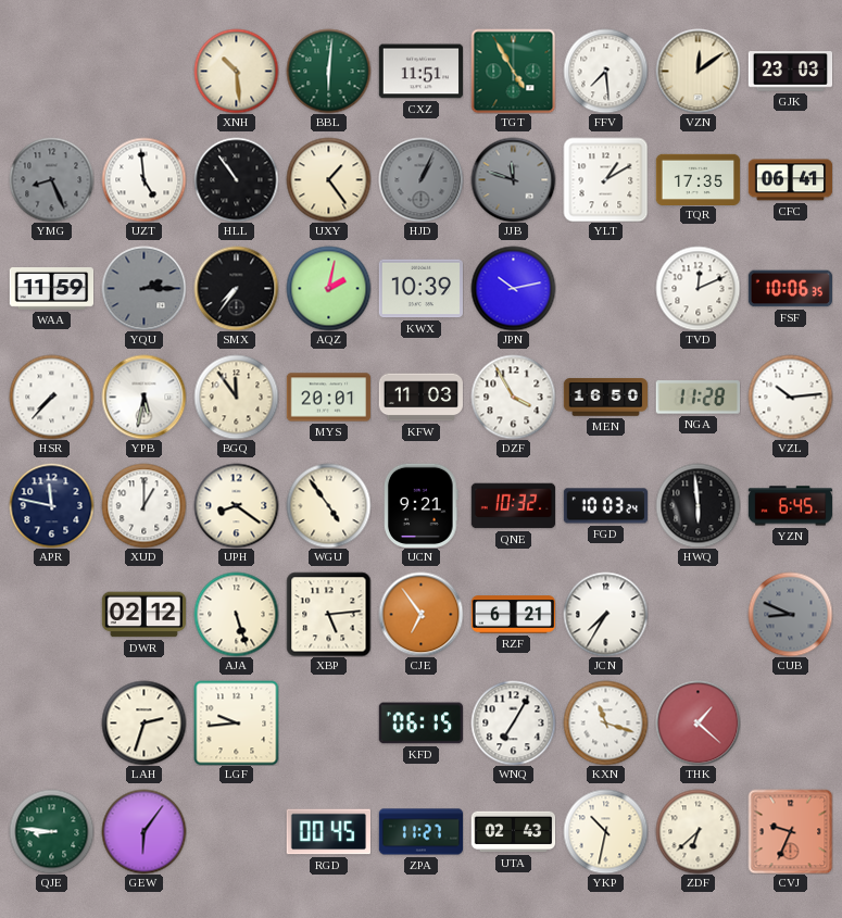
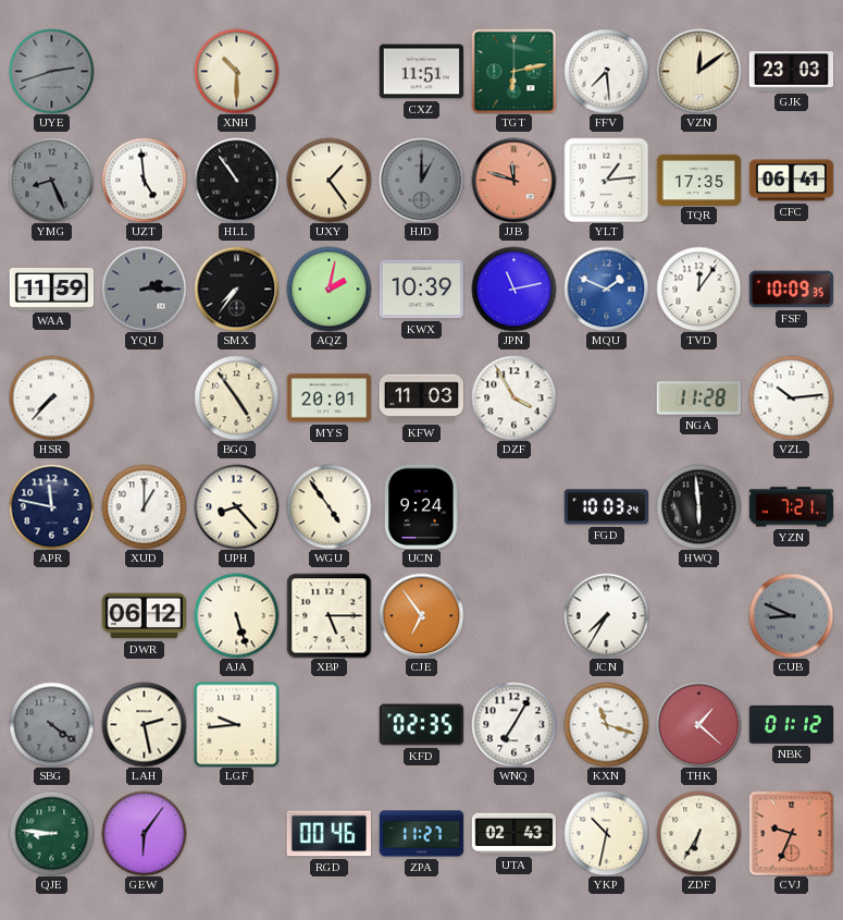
UYE: none -> 2:42 (51, 71)
XNH: 10:29 -> 10:30 (236, 71)
BBL: 6:01 -> none (328, 71)
TGT: 4:55 -> 6:13 (513, 71)
HJD: 1:04 -> 1:00 (421, 180)
JJB dial: grey -> salmon (513, 180)
YLT: 1:10 -> 1:14 (606, 180)
JPN: 10:13 -> 11:13 (513, 289)
MQU: none -> 1:49 (606, 289)
TVD: 12:11 -> 12:06 (698, 289)
FSF: 10:06 -> 10:09 (791, 290)
YPB: 5:32 -> none (143, 397)
BGQ: 11:54 -> 4:54 (236, 397)
MEN: 16:50 -> none (605, 398)
UPH: 8:21 -> 8:23 (236, 506)
UCN: 9:21 -> 9:24 (422, 506)
QNE: 10:32 -> none (513, 506)
YZN: 6:45 -> 7:21 (791, 507)
DWR: 02:12 -> 06:12 (144, 616)
XBP: 5:14 -> 5:15 (328, 615)
RZF: 6:21 -> none (513, 615)
SBG: none -> 4:21 (51, 724)
LAH: 2:33 -> 2:28 (144, 724)
KFD: 06:15 -> 02:35 (421, 725)
NBK: none -> 01:12 (791, 724)
RGD: 00:45 -> 00:46 (328, 834)
ZDF: 6:38 -> 6:35 (698, 833)
